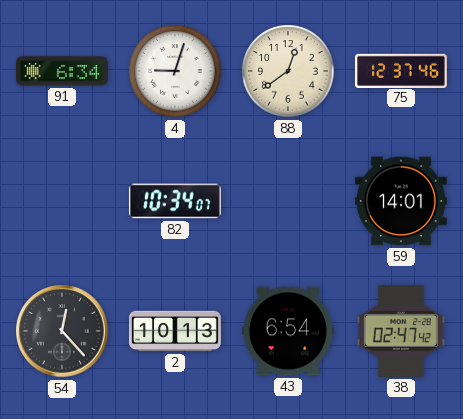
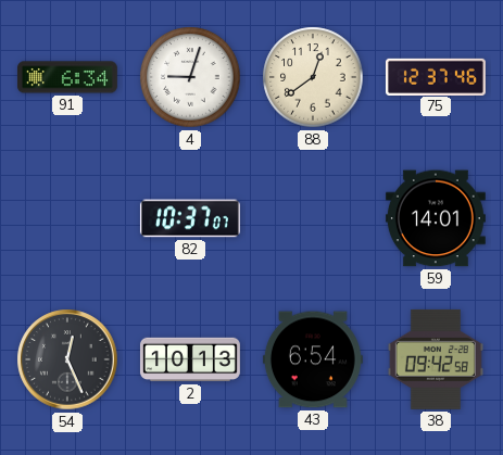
82: 10:34 -> 10:37 (190, 218)
54: 12:23 -> 12:26 (67, 359)
38: 02:47 -> 09:42 (436, 359)
